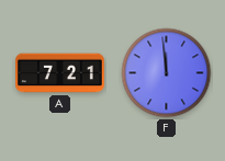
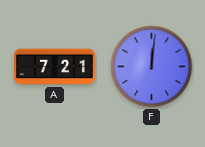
F: 11:59 -> 12:01 (152, 67)
